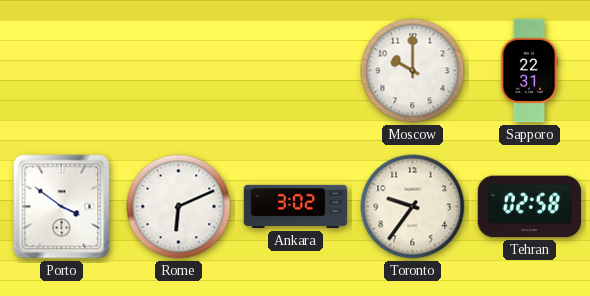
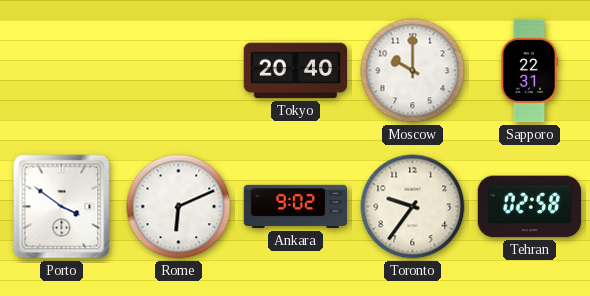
Tokyo: none -> 20:40 (296, 71)
Ankara: 3:02 -> 9:02 (296, 207)
